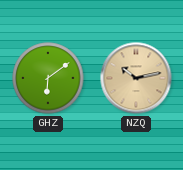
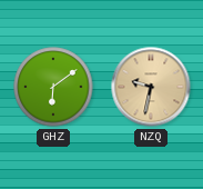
NZQ: 10:13 -> 9:32 (151, 87)
